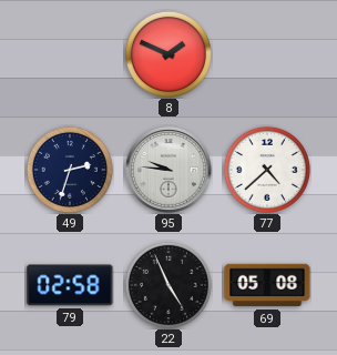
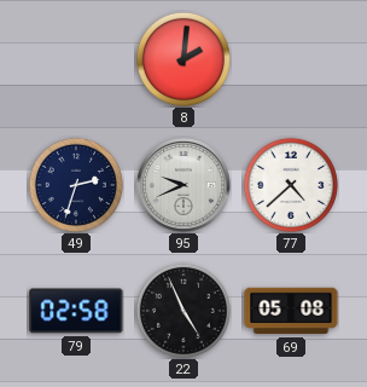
8: 1:49 -> 2:01 (183, 59)
95: 9:46 -> 9:41 (183, 185)
